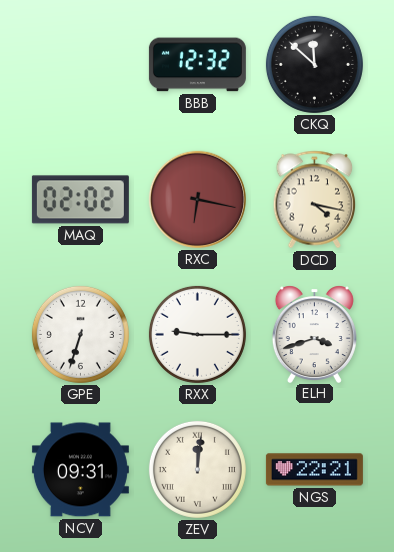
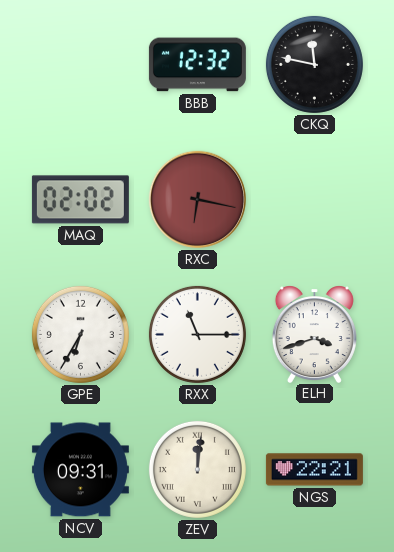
CKQ: 11:52 -> 11:47 (314, 64)
DCD: 4:17 -> none (315, 200)
GPE: 6:33 -> 6:35 (80, 334)
RXX: 9:15 -> 11:15 (197, 334)
